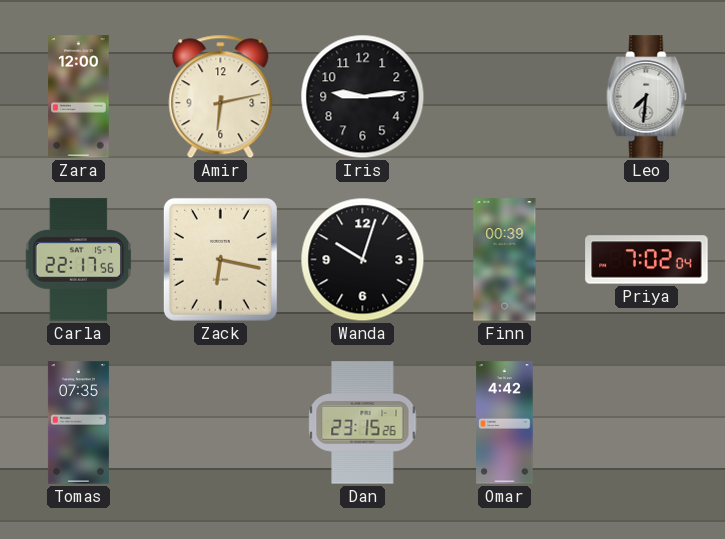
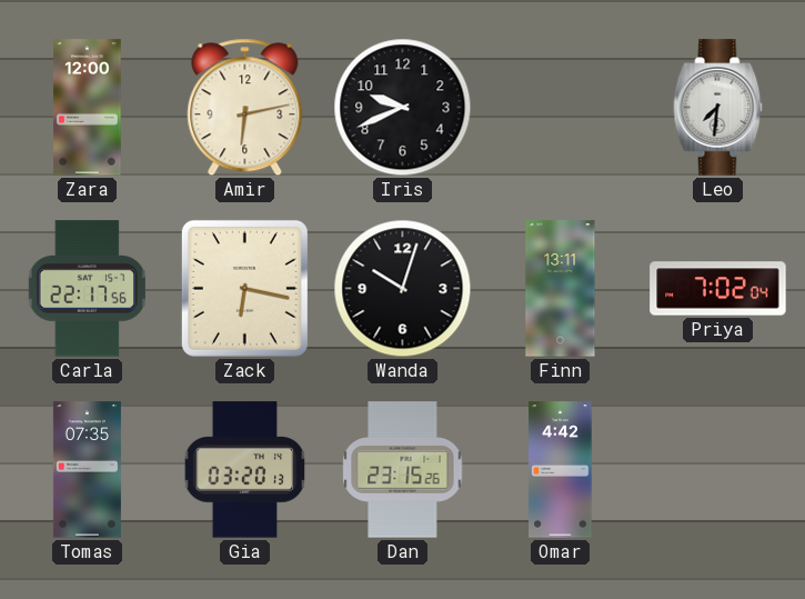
Iris: 9:14 -> 9:41 (403, 108)
Finn: 00:39 -> 13:11 (561, 289)
Gia: none -> 03:20 (245, 470)
